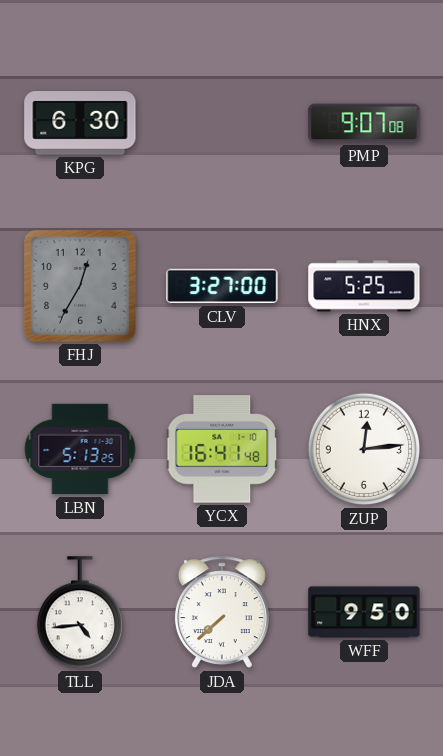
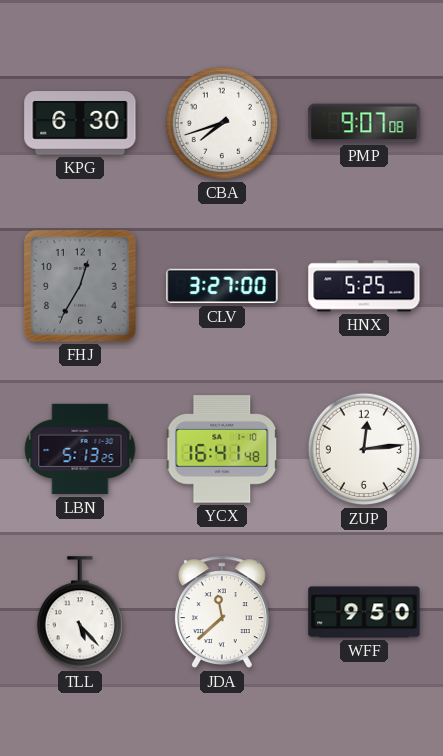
CBA: none -> 7:42 (222, 123)
TLL: 4:44 -> 5:23 (79, 613)
JDA: 7:38 -> 11:38 (222, 613)
